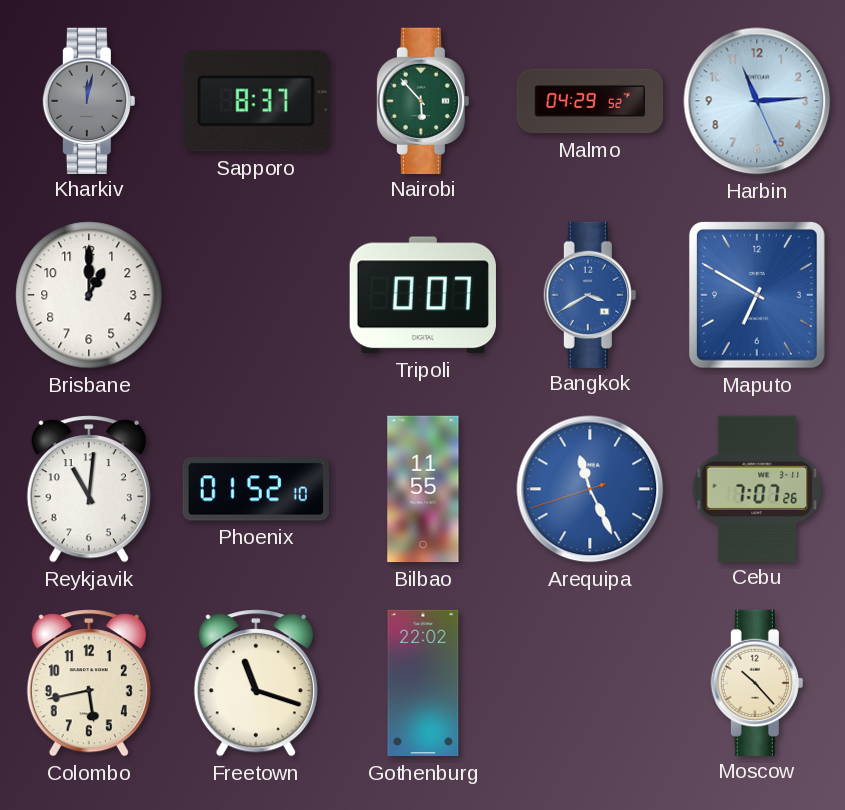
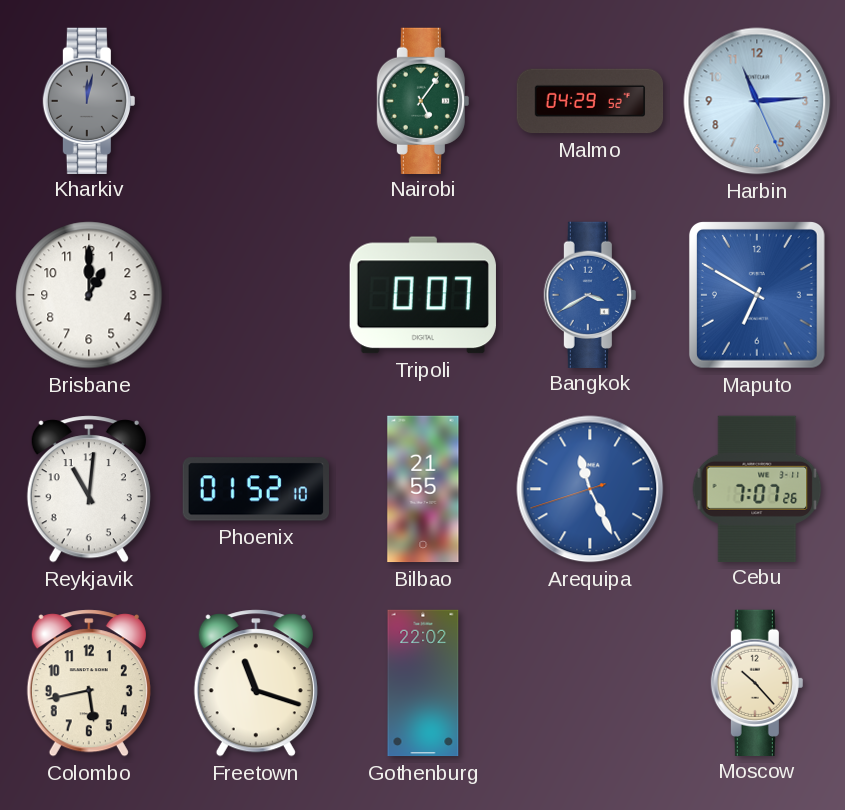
Sapporo: 8:37 -> none (256, 101)
Nairobi: 5:53 -> 5:06 (423, 100)
Bilbao: 11:55 -> 21:55 (423, 489)
